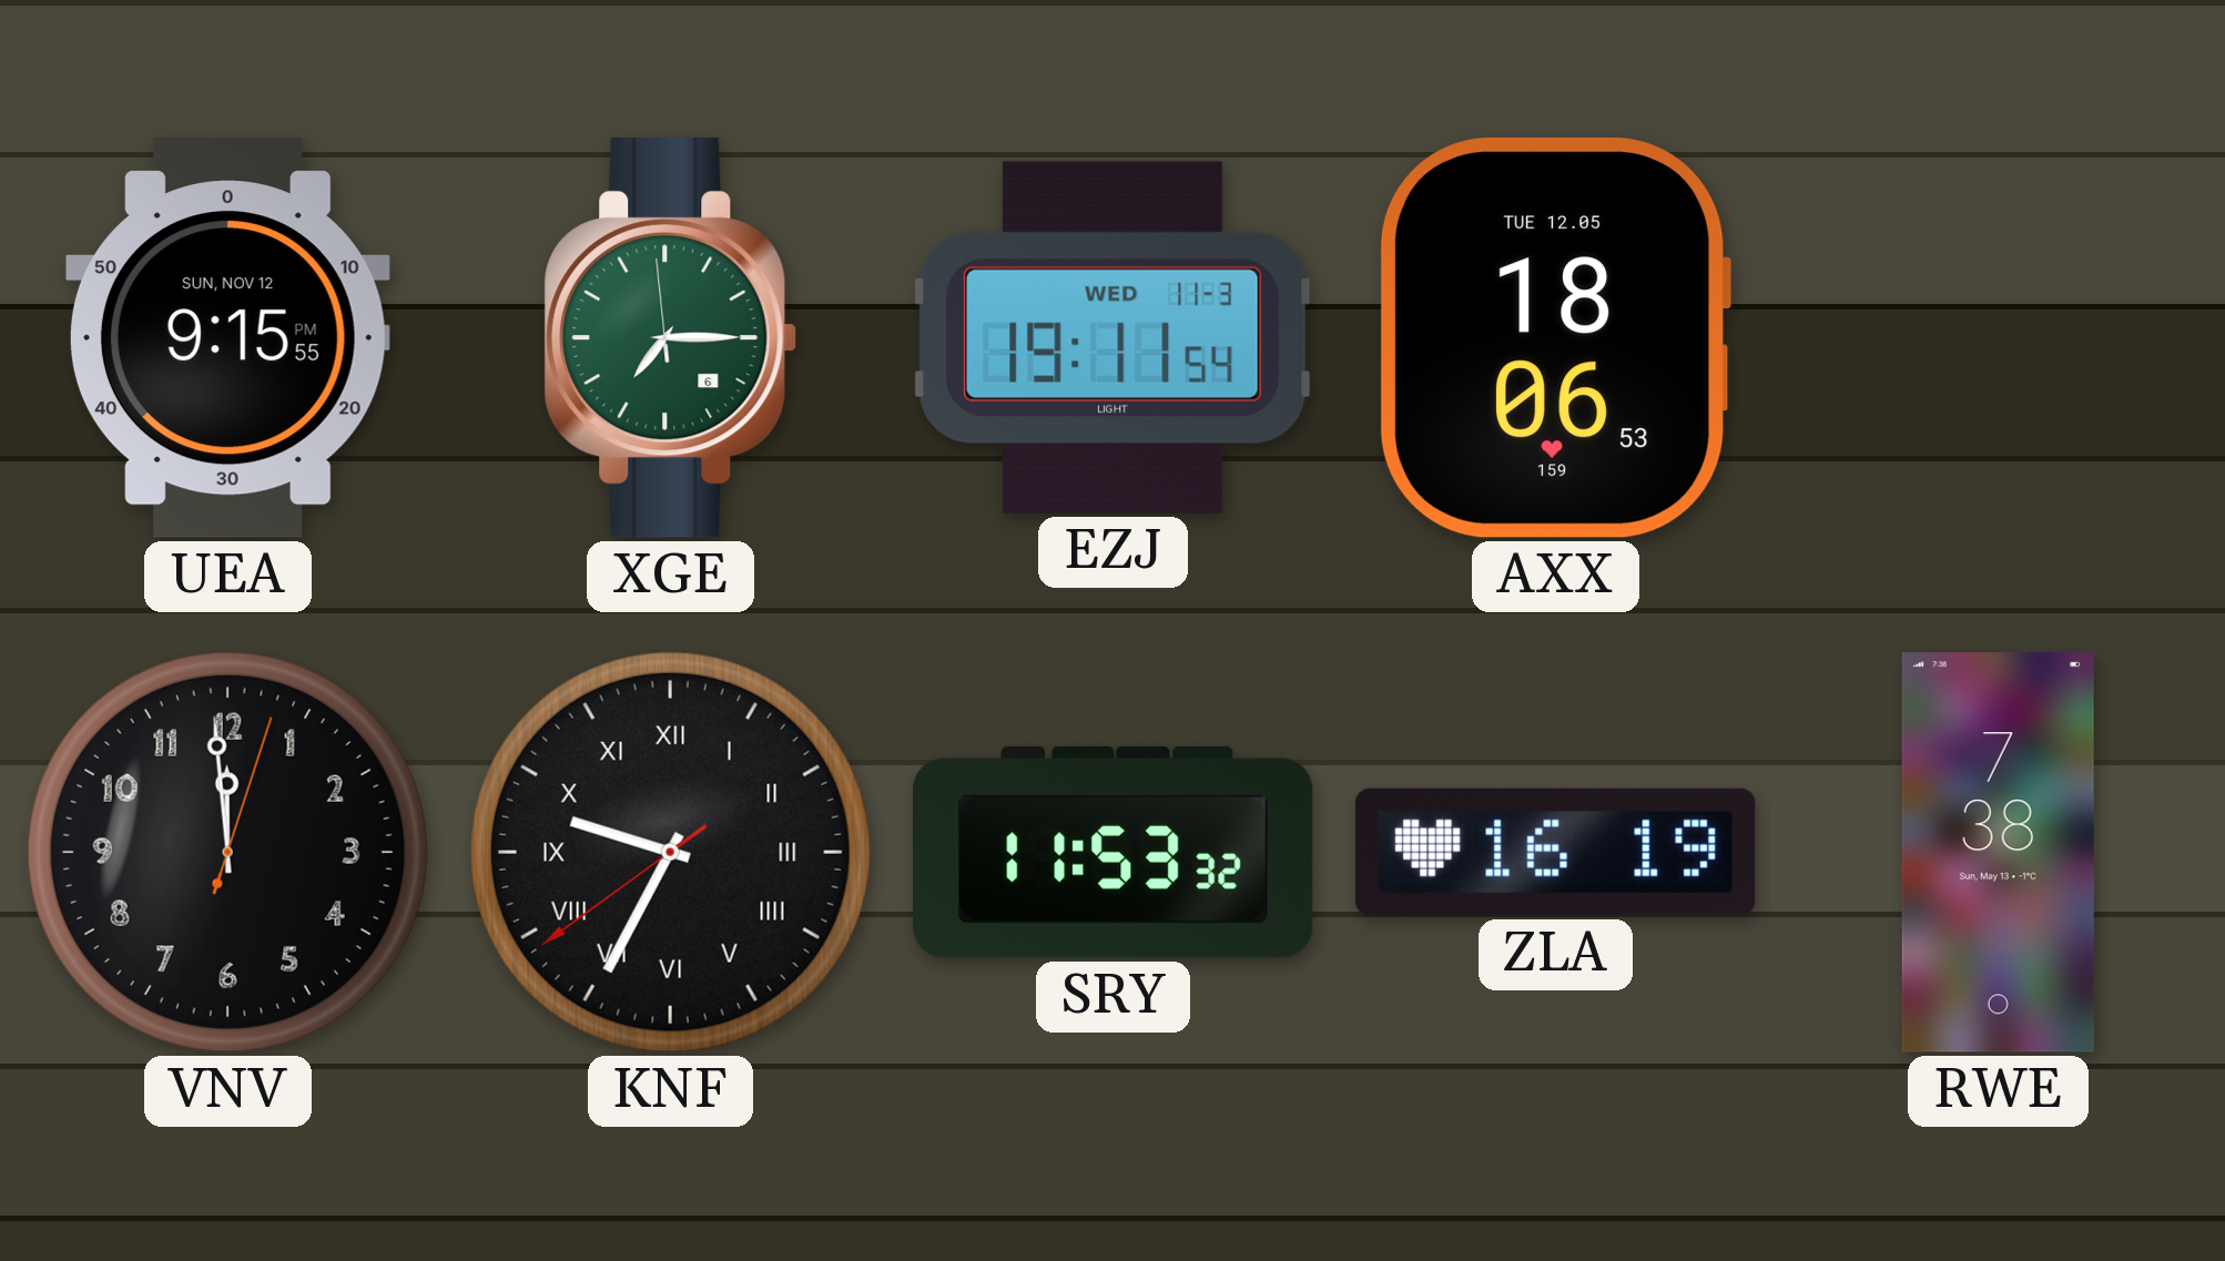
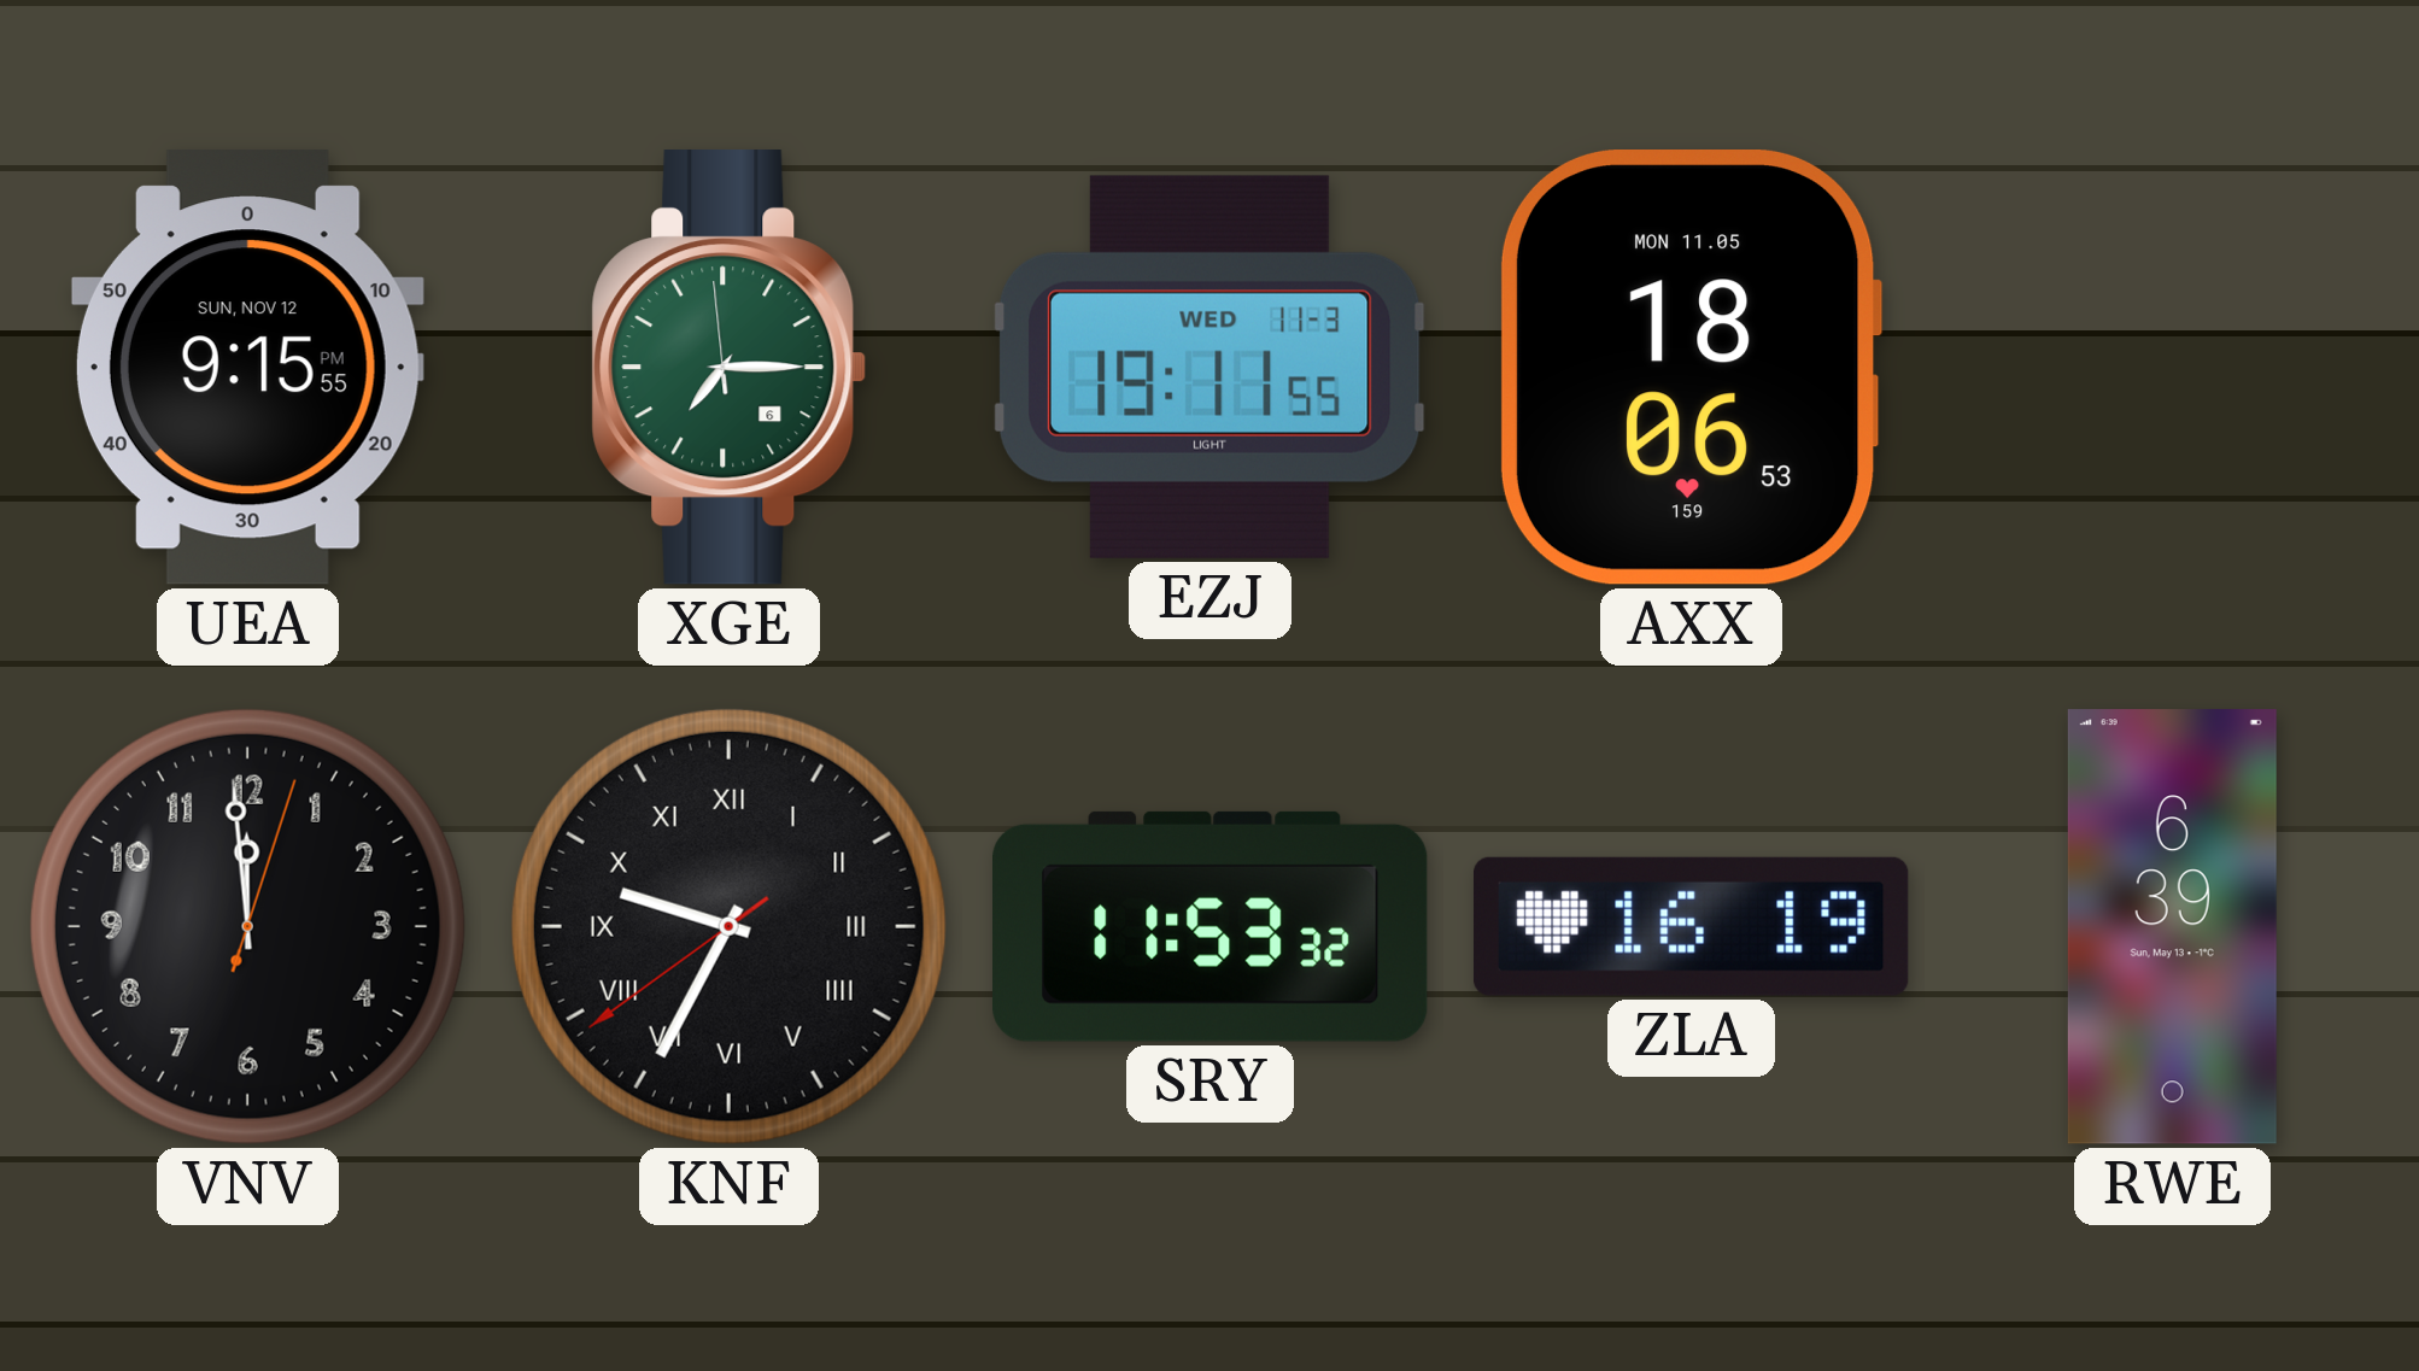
EZJ: 19:11:54 -> 19:11:55 (1209, 367)
AXX date: TUE 12.05 -> MON 11.05 (1691, 368)
RWE: 7:38 -> 6:39 (2172, 927)
